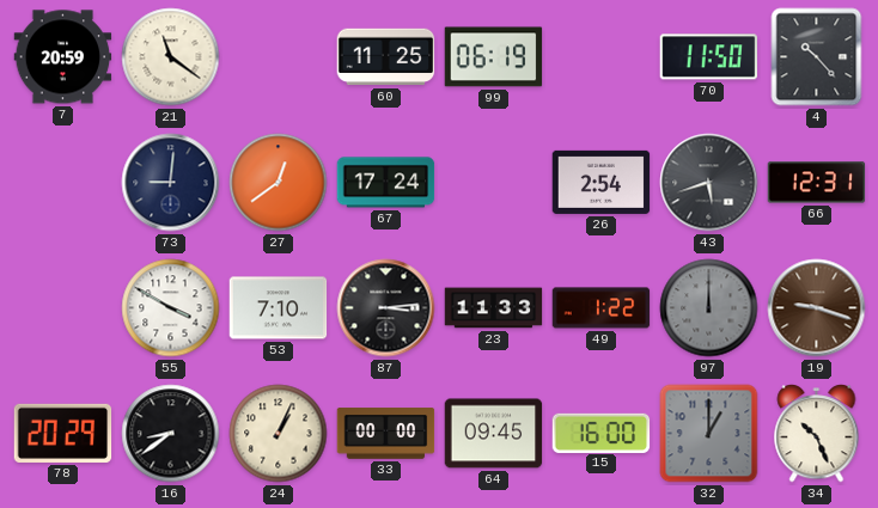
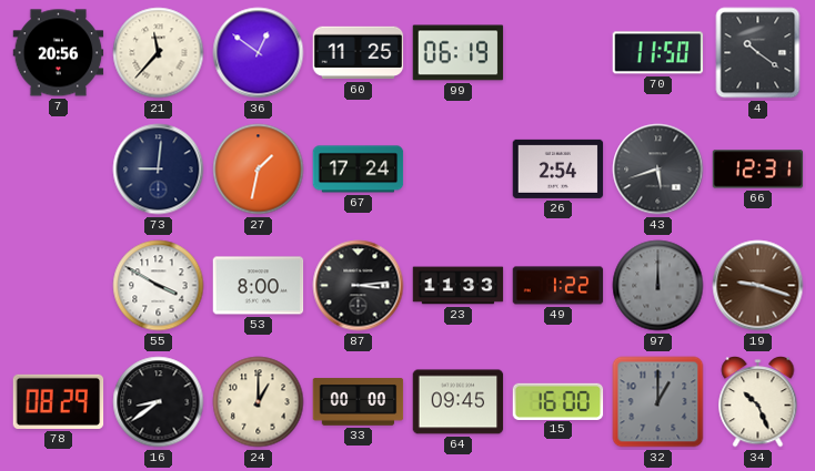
7: 20:59 -> 20:56 (59, 53)
21: 11:21 -> 11:37 (159, 53)
36: none -> 12:51 (259, 53)
4: 10:23 -> 10:21 (758, 53)
27: 12:39 -> 1:32 (259, 170)
53: 7:10 -> 8:00 (259, 286)
78: 20:29 -> 08:29 (59, 401)
24: 1:04 -> 1:00 (259, 402)
